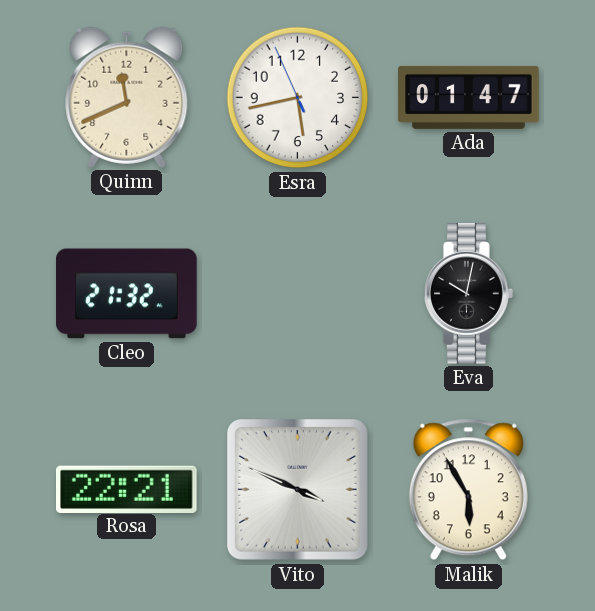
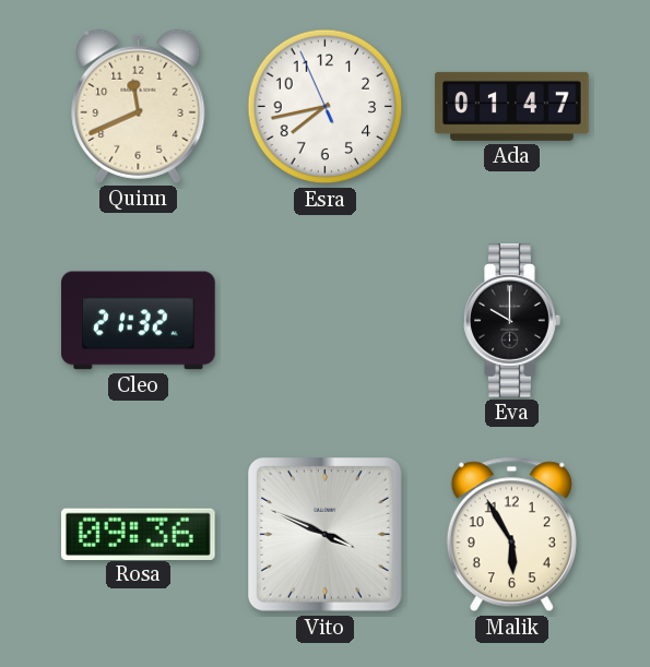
Esra: 5:42 -> 7:42 (326, 107)
Eva: 10:02 -> 10:00 (512, 321)
Rosa: 22:21 -> 09:36 (139, 534)
